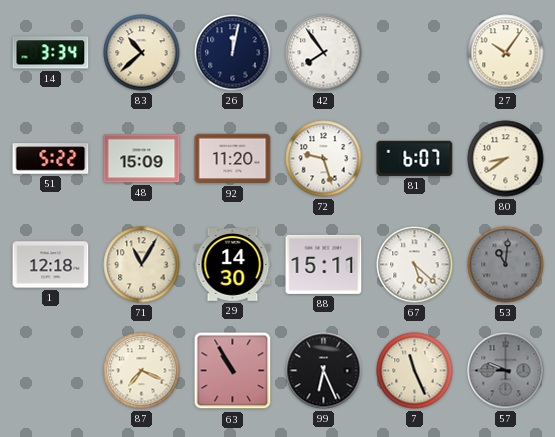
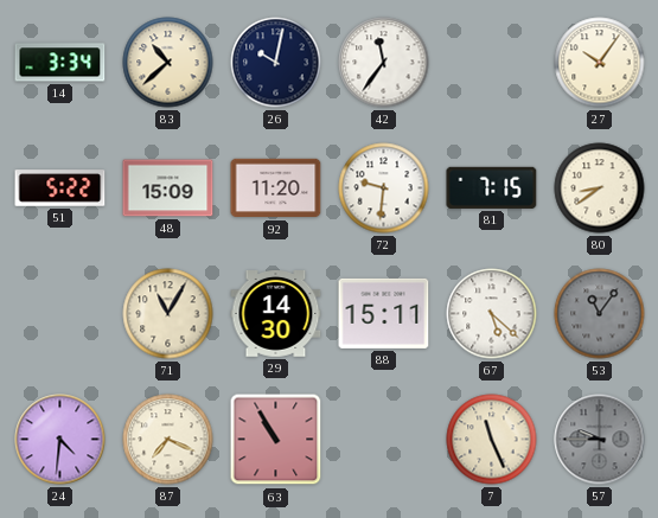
26: 12:02 -> 10:02 (276, 63)
42: 7:54 -> 11:36 (384, 63)
72: 9:27 -> 9:31 (384, 188)
81: 6:07 -> 7:15 (492, 187)
1: 12:18 -> none (51, 265)
53: 11:01 -> 11:06 (600, 314)
24: none -> 4:31 (60, 440)
99: 6:26 -> none (324, 371)
